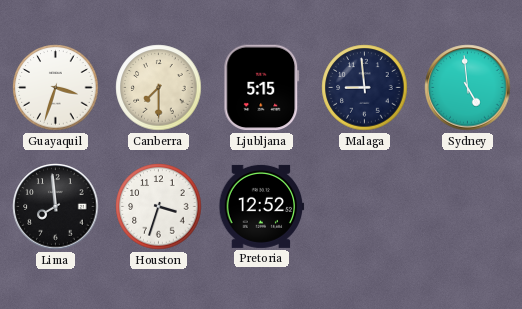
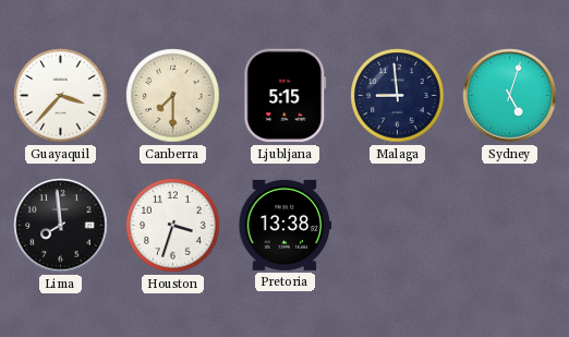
Guayaquil: 3:33 -> 3:37 (61, 96)
Sydney: 4:59 -> 5:03 (510, 96)
Pretoria: 12:52 -> 13:38 (286, 225)
